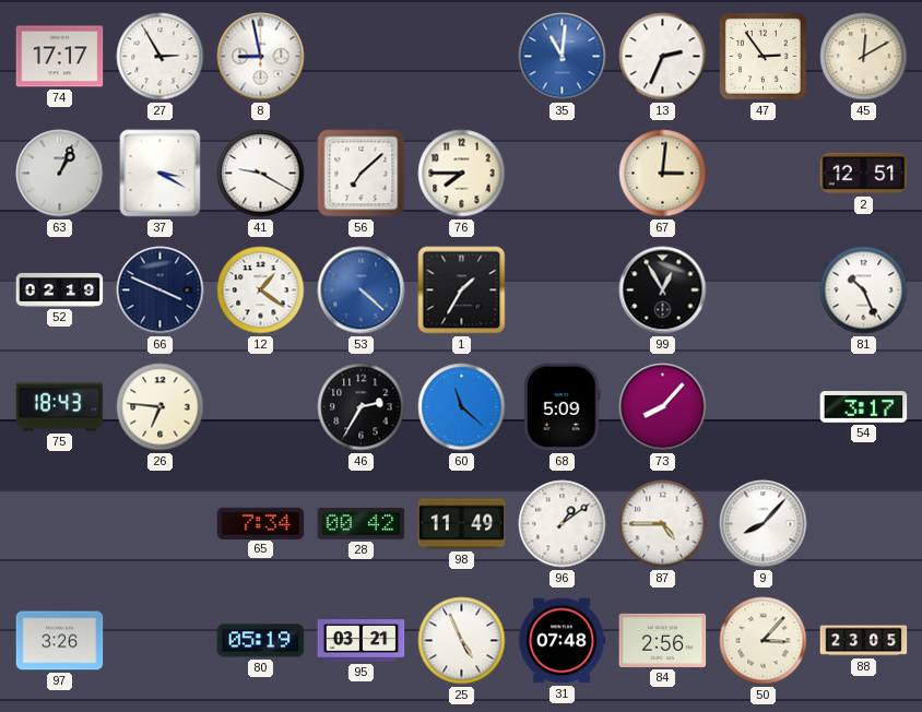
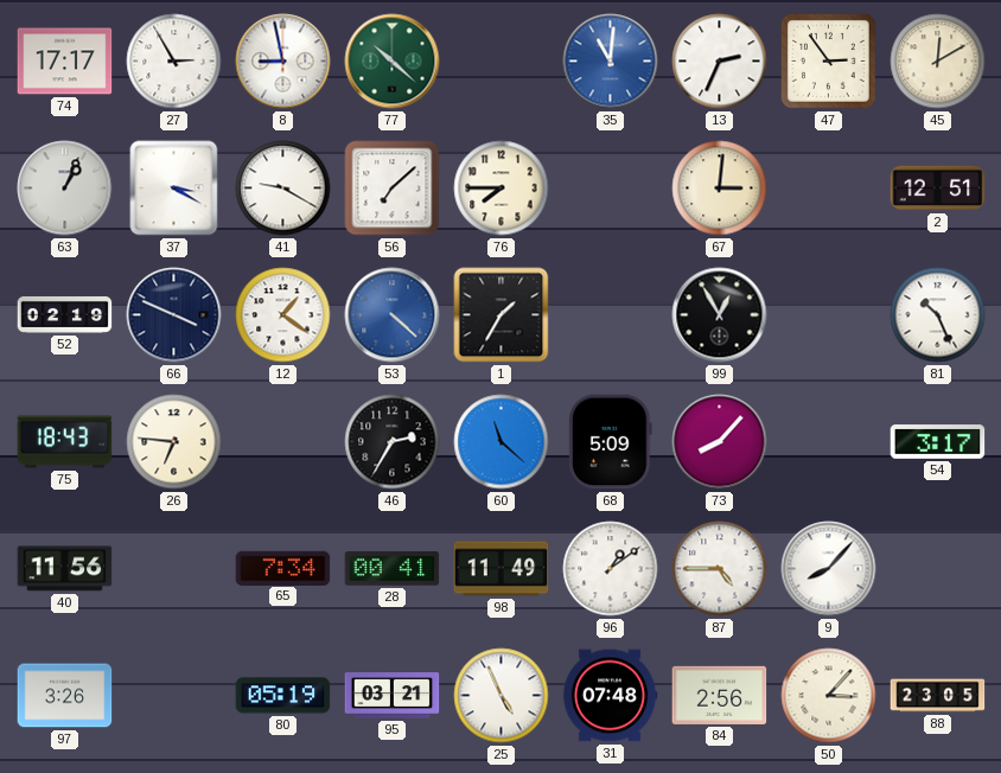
77: none -> 10:22 (393, 62)
40: none -> 11:56 (65, 569)
28: 00:42 -> 00:41 (393, 569)
